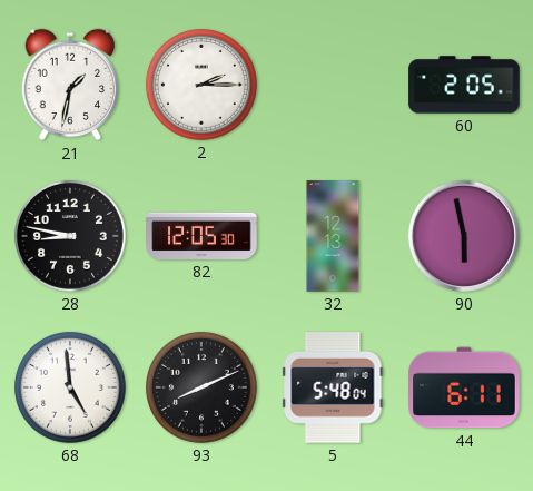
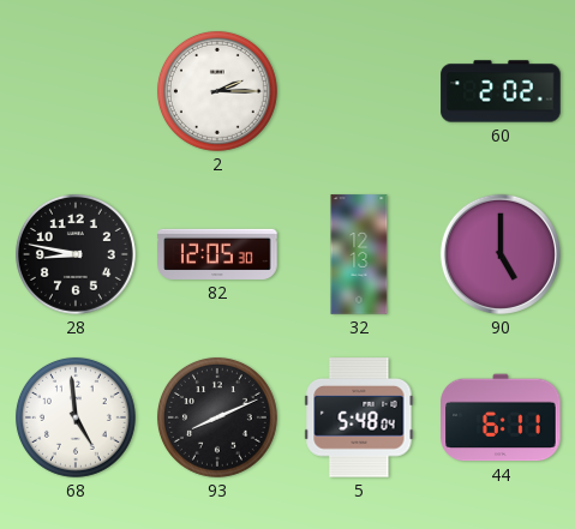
21: 1:32 -> none (70, 85)
60: 2:05 -> 2:02 (501, 91)
90: 5:58 -> 5:00 (501, 254)
